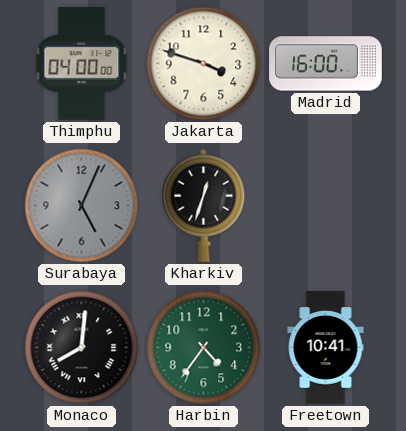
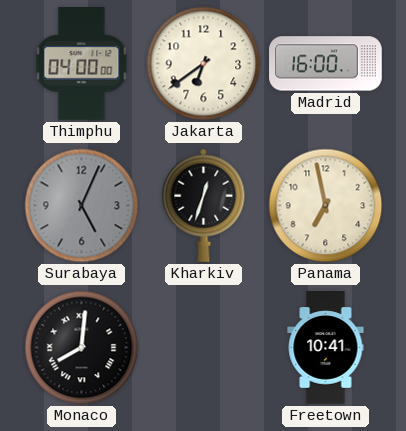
Jakarta: 3:48 -> 6:39 (204, 64)
Panama: none -> 6:58 (326, 206)
Harbin: 4:36 -> none (204, 348)
